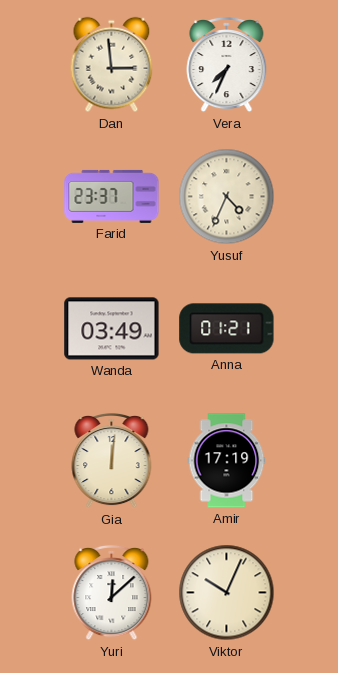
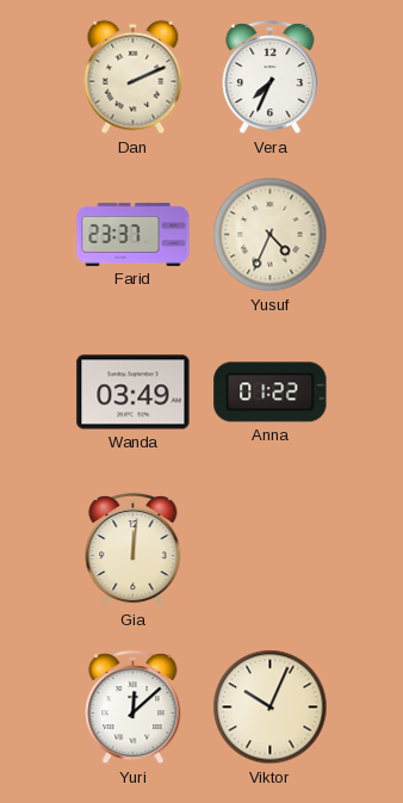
Dan: 2:59 -> 2:11 (134, 78)
Anna: 01:21 -> 01:22 (271, 393)
Amir: 17:19 -> none (227, 461)
